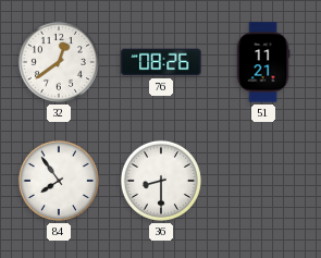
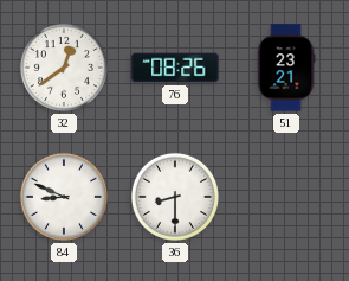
51: 11:21 -> 23:21 (286, 68)
84: 7:54 -> 8:49 (64, 197)
